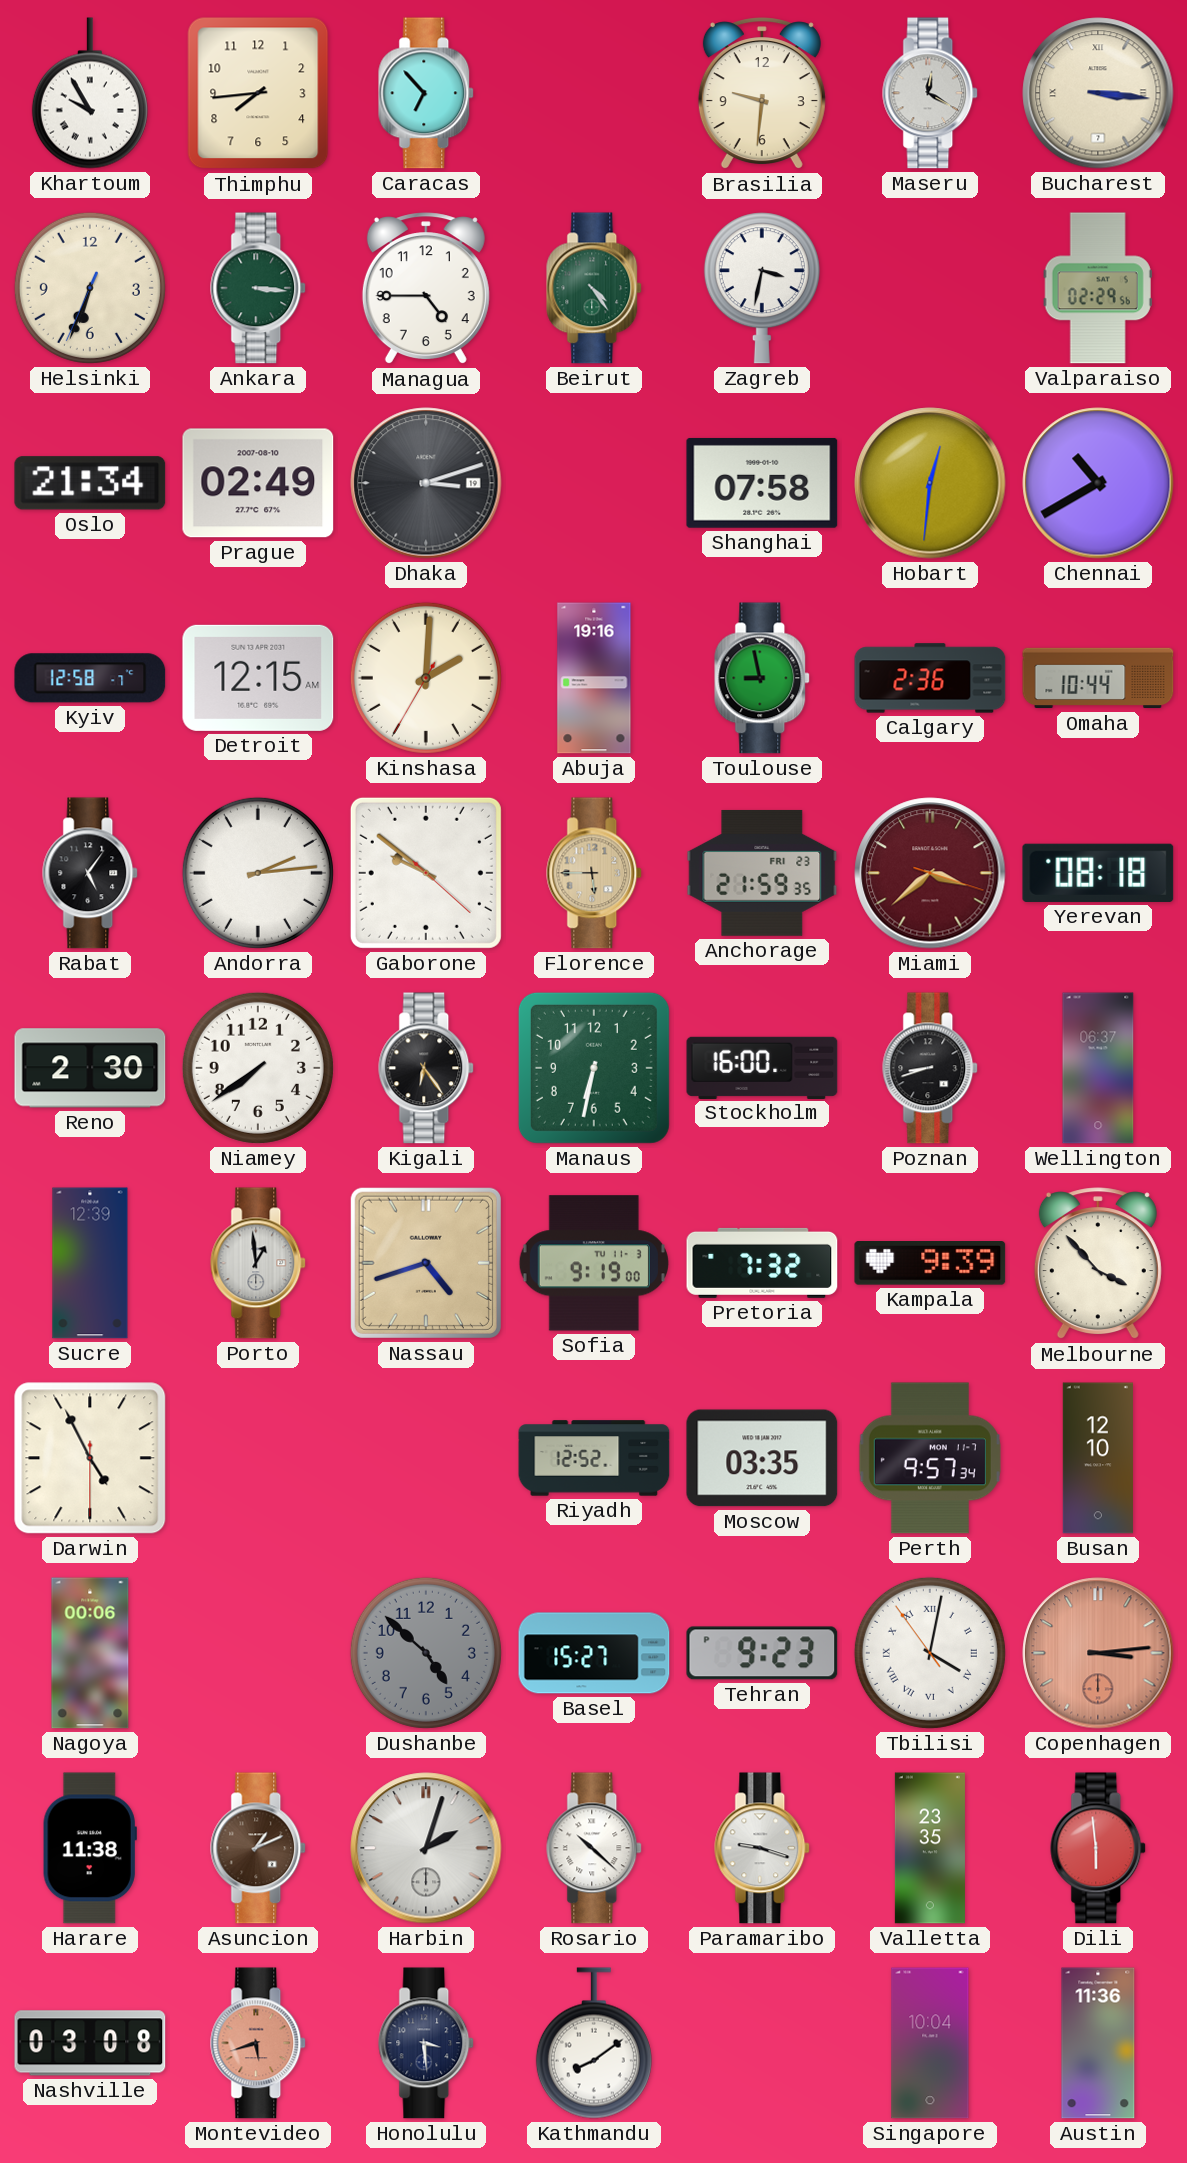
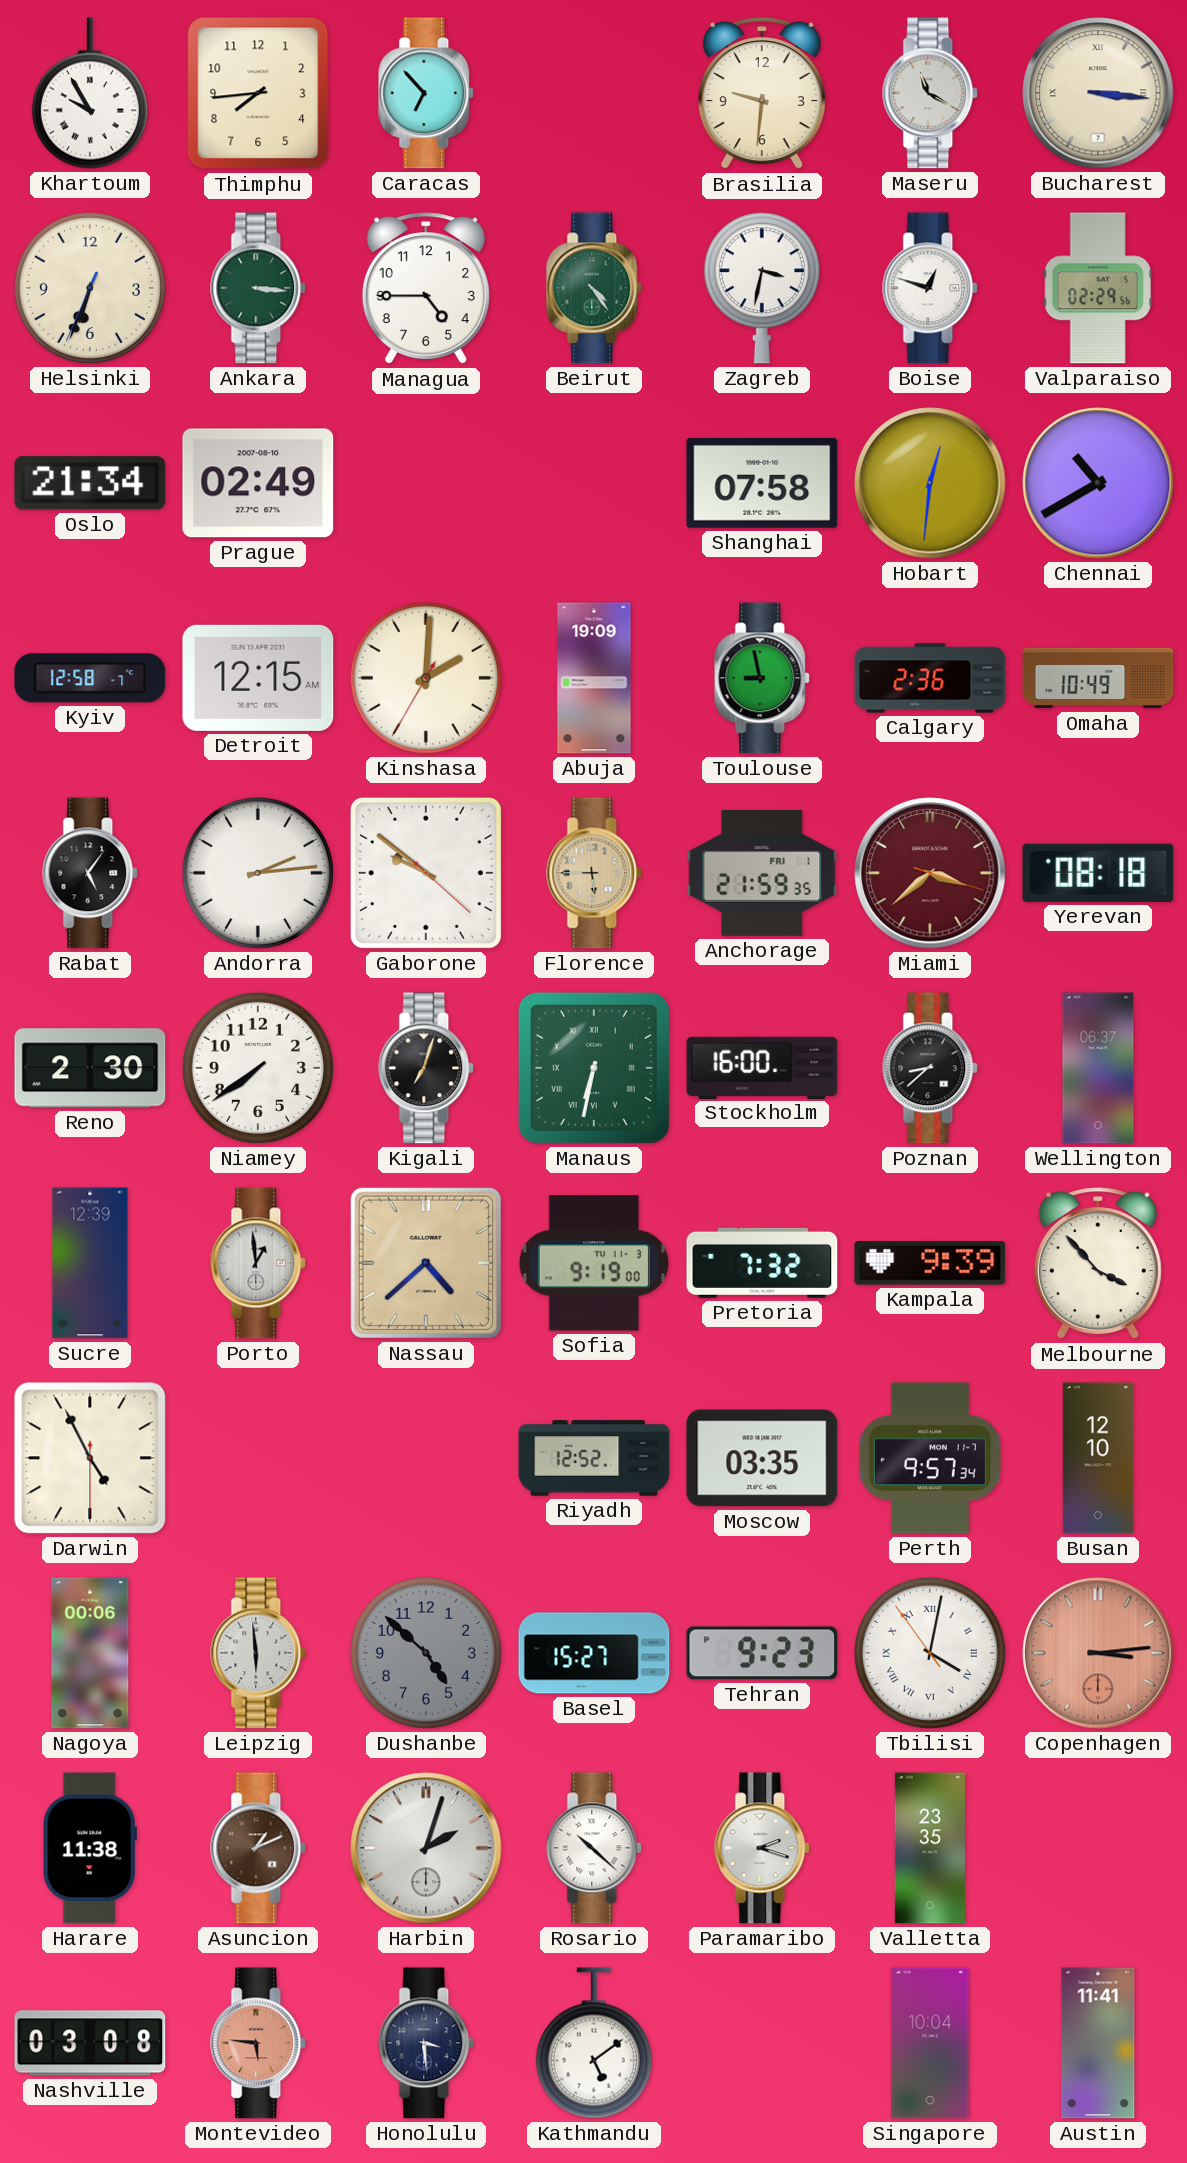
Maseru: 12:20 -> 11:20 (931, 93)
Boise: none -> 12:48 (931, 288)
Dhaka: 3:12 -> none (426, 483)
Abuja: 19:16 -> 19:09 (594, 678)
Omaha: 10:44 -> 10:49 (1098, 678)
Anchorage date: FRI 23 -> FRI 1 (762, 873)
Kigali: 6:24 -> 7:03 (427, 1068)
Manaus numerals: Arabic -> Roman (594, 1068)
Poznan: 8:42 -> 8:38 (931, 1068)
Nassau: 4:42 -> 4:38 (426, 1263)
Leipzig: none -> 5:59 (259, 1653)
Paramaribo: 9:18 -> 2:18 (763, 1848)
Dili: 5:59 -> none (1099, 1848)
Montevideo: 5:42 -> 5:46 (259, 2043)
Kathmandu: 8:09 -> 5:09 (594, 2043)
Austin: 11:36 -> 11:41 (1098, 2043)
